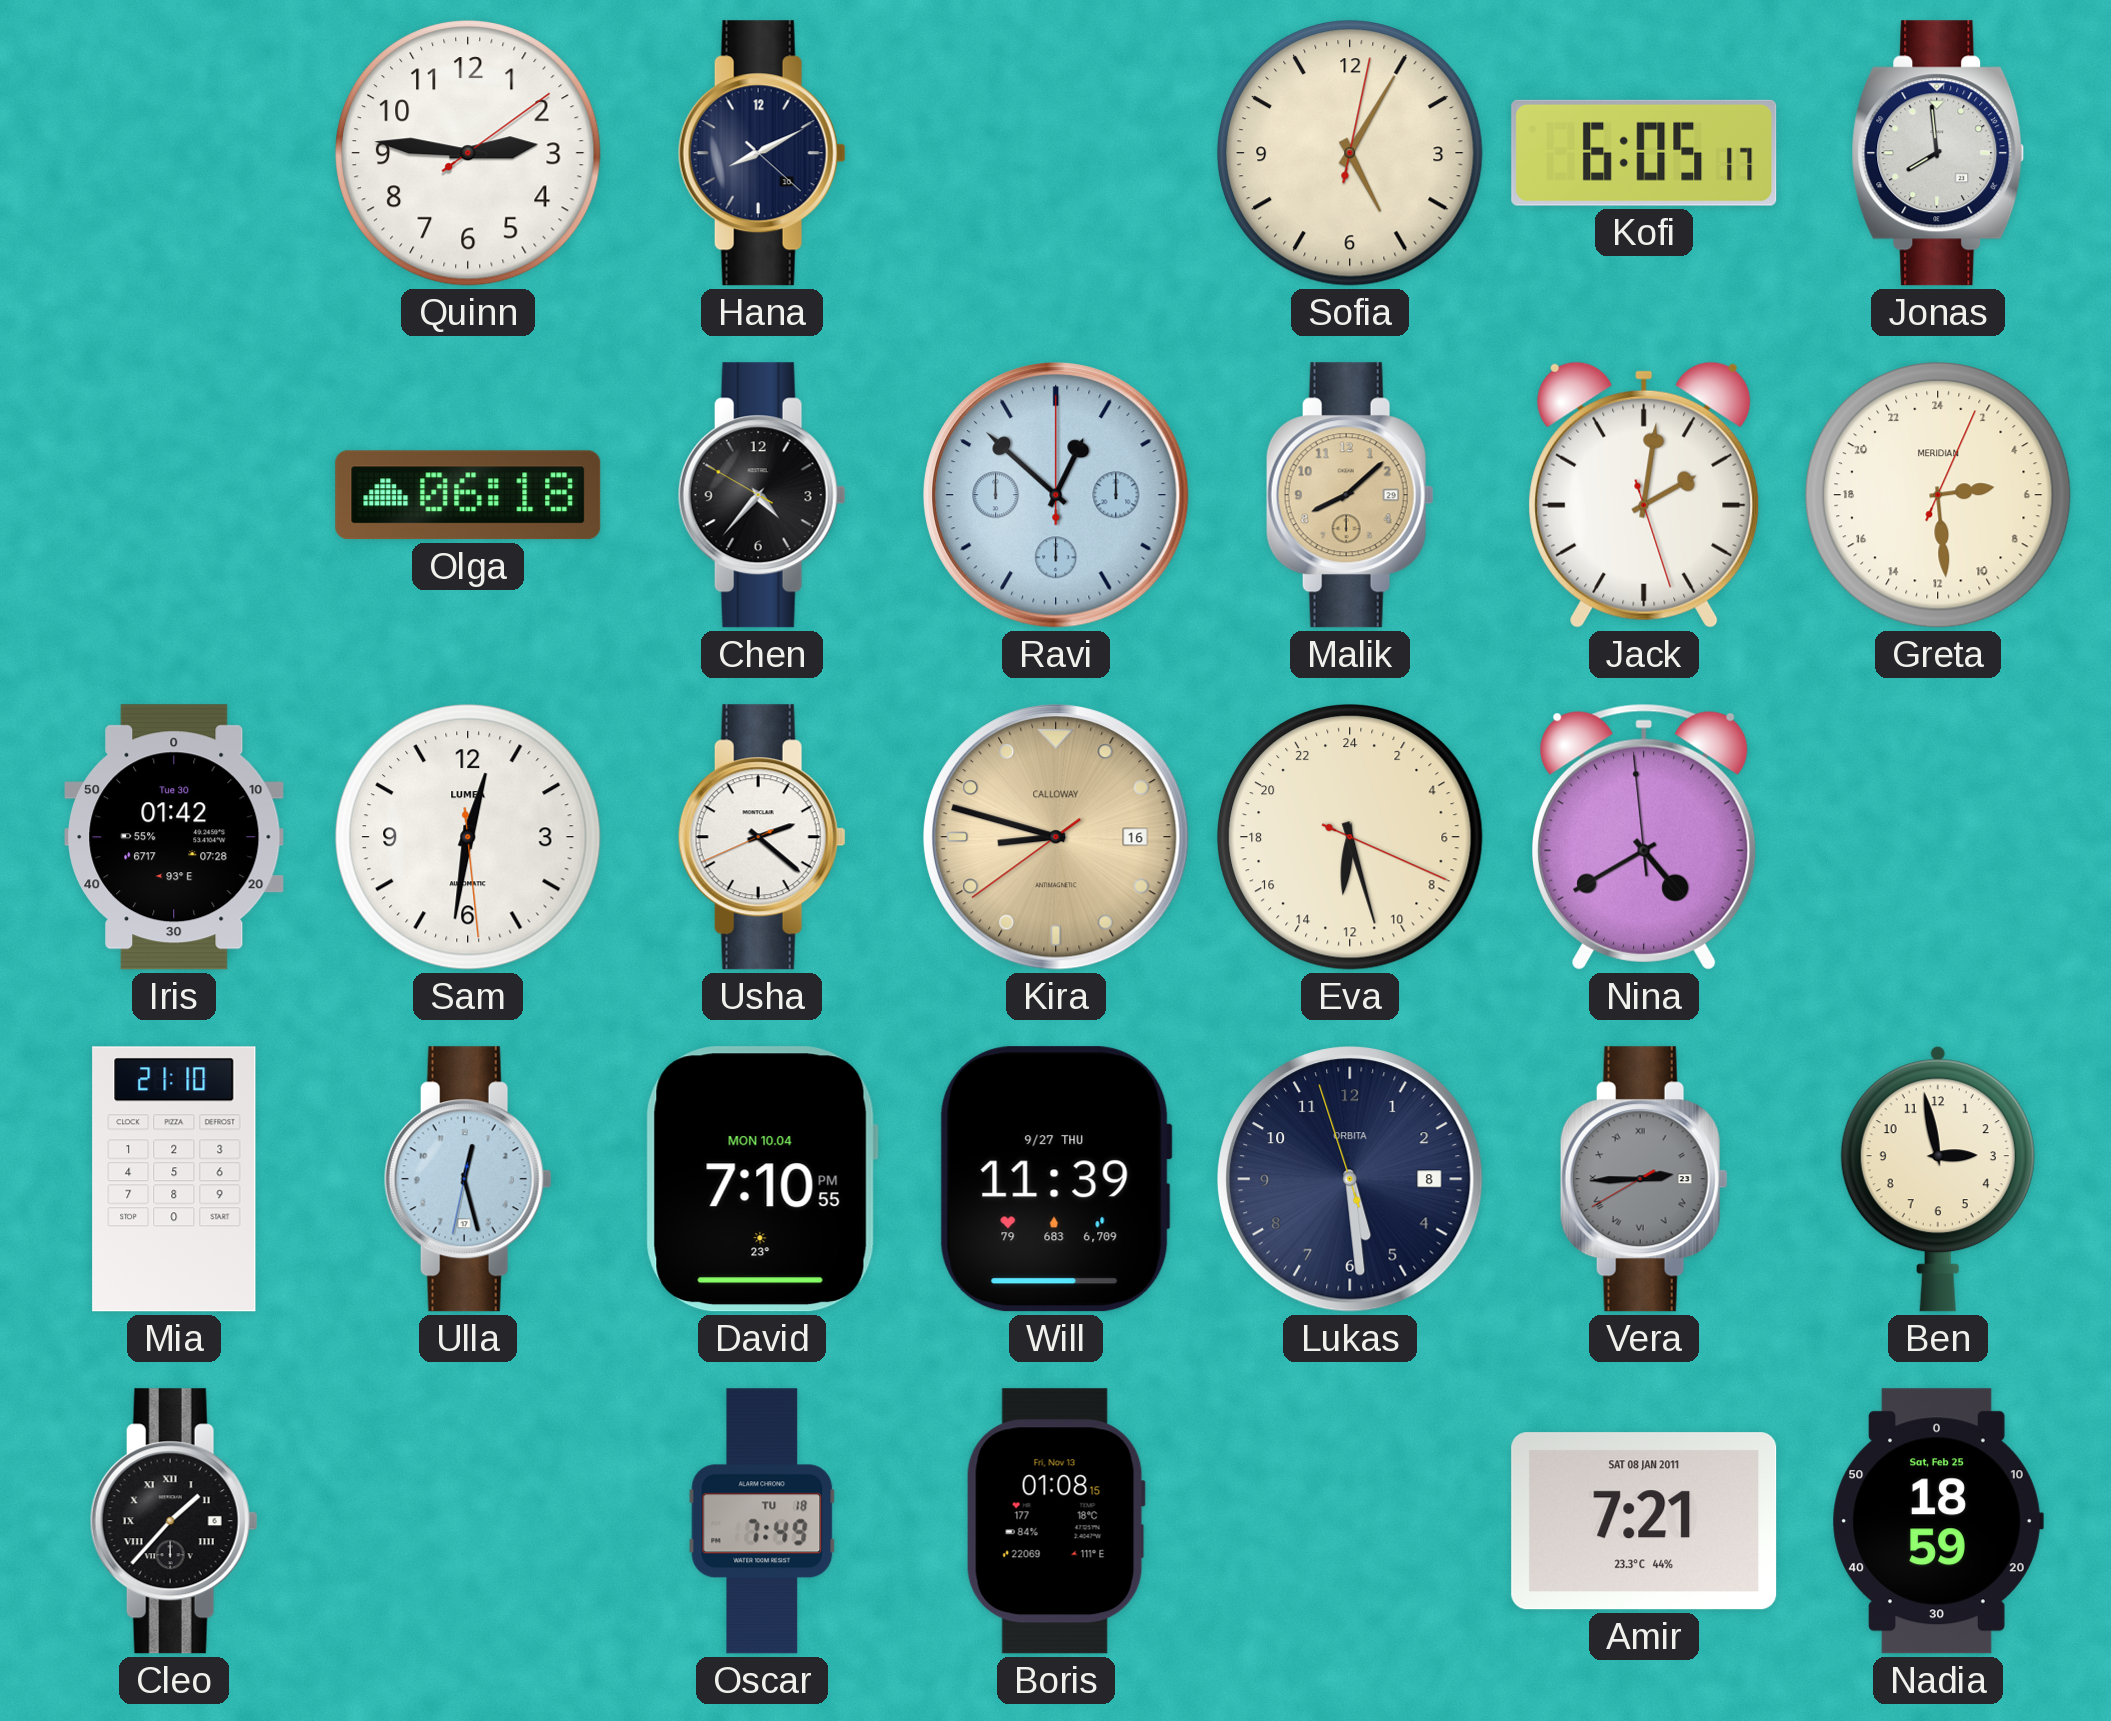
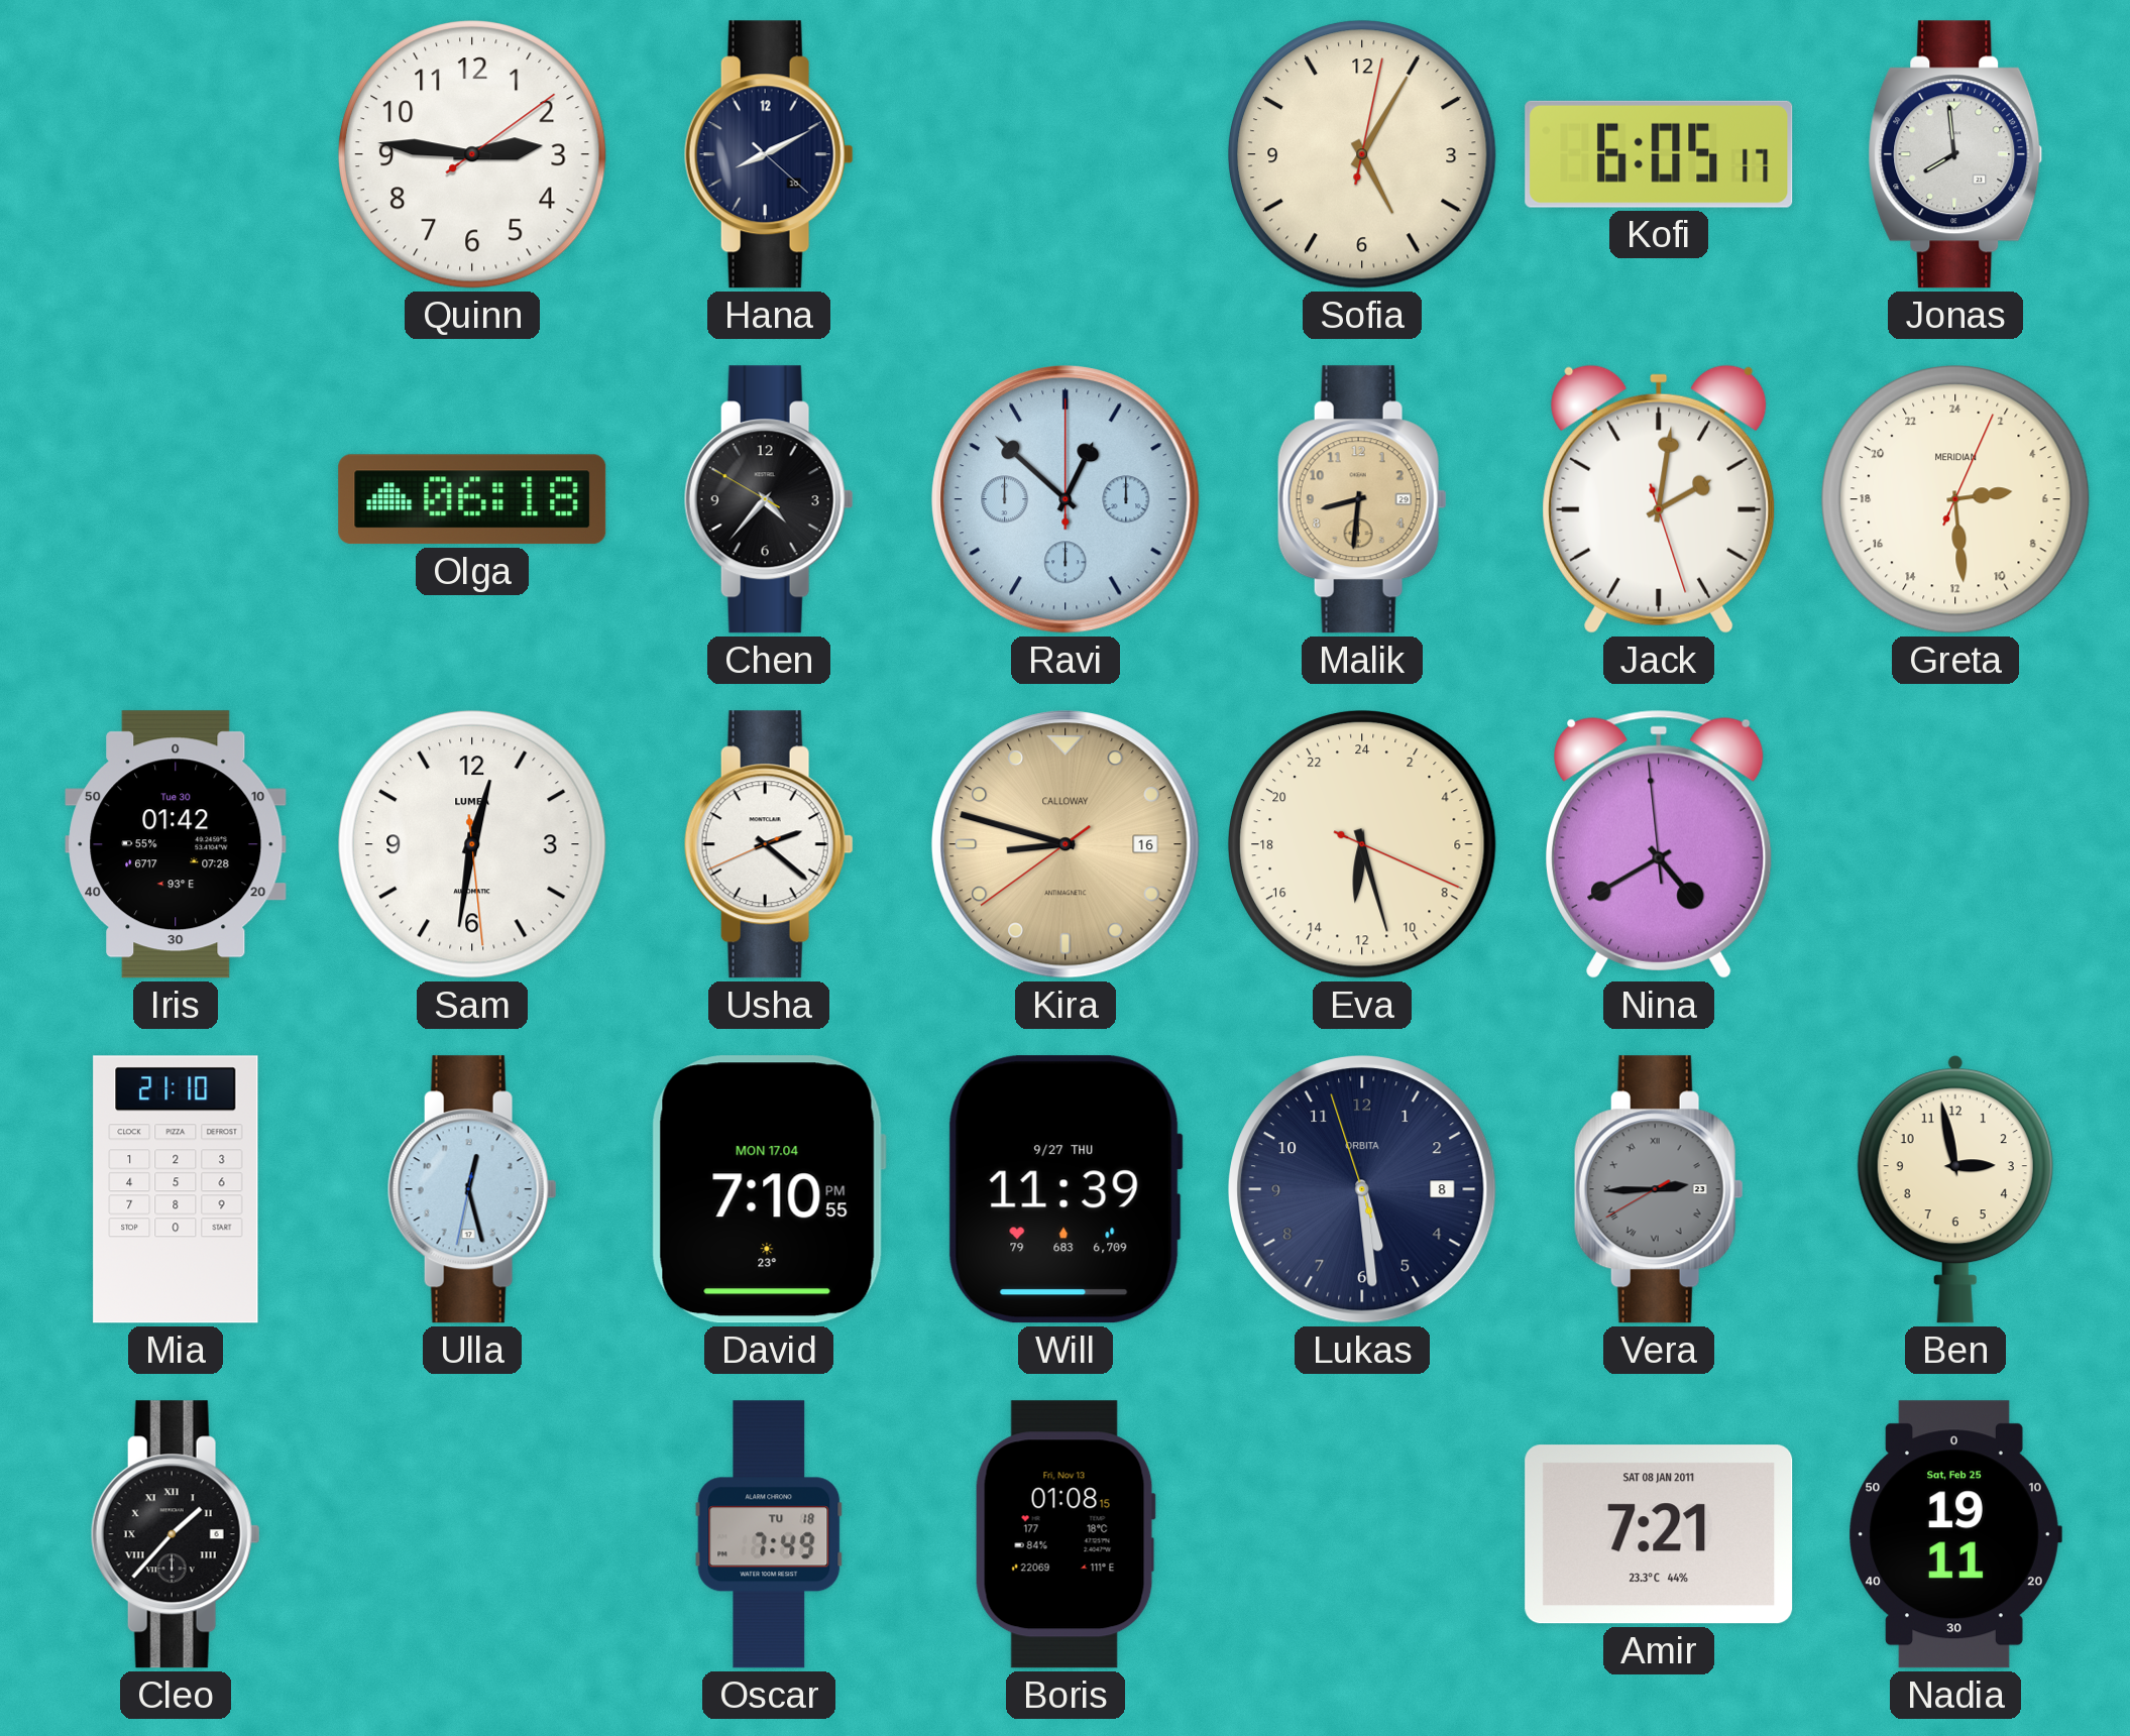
Malik: 8:08 -> 8:31 (1362, 499)
David date: MON 10.04 -> MON 17.04 (769, 1189)
Nadia: 18:59 -> 19:11 (1955, 1534)
